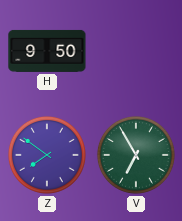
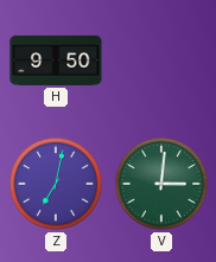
Z: 7:51 -> 7:02 (56, 184)
V: 6:55 -> 3:01 (161, 184)
